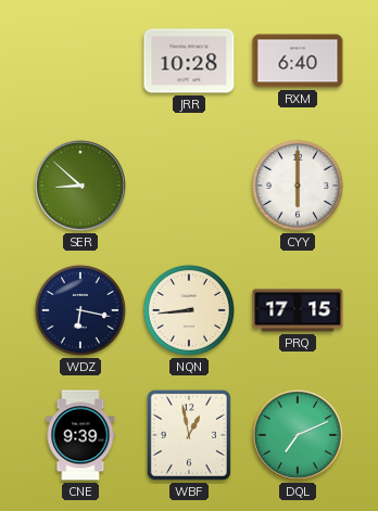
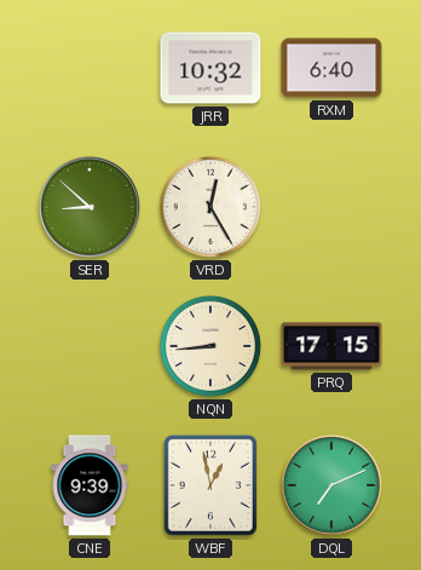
JRR: 10:28 -> 10:32 (211, 68)
VRD: none -> 12:25 (211, 207)
CYY: 6:00 -> none (298, 186)
WDZ: 6:17 -> none (80, 310)
